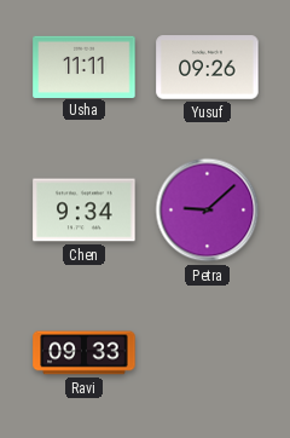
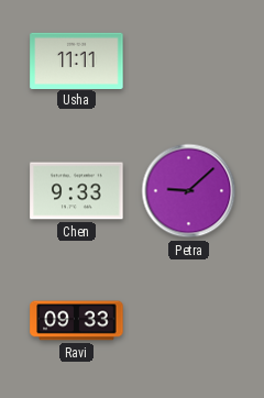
Yusuf: 09:26 -> none (208, 68)
Chen: 9:34 -> 9:33 (77, 191)
